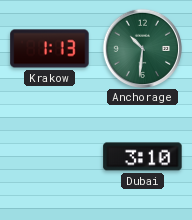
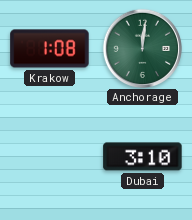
Krakow: 1:13 -> 1:08 (50, 49)
Anchorage: 10:31 -> 12:01 (142, 48)
